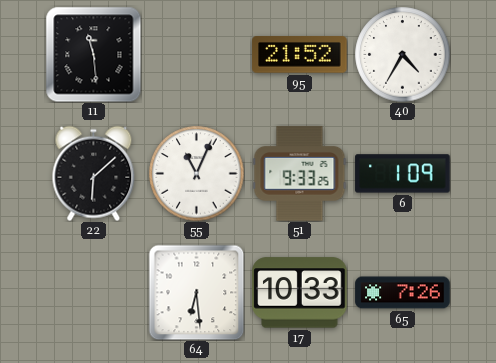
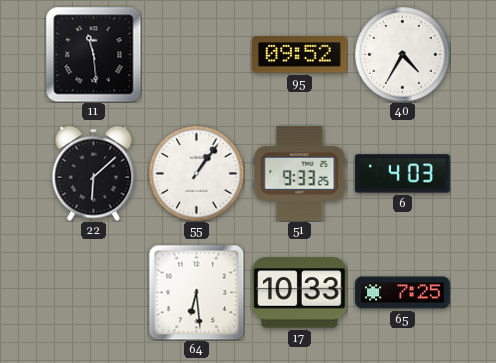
95: 21:52 -> 09:52 (300, 55)
55: 11:04 -> 1:06 (196, 173)
6: 1:09 -> 4:03 (403, 174)
65: 7:26 -> 7:25 (403, 293)
